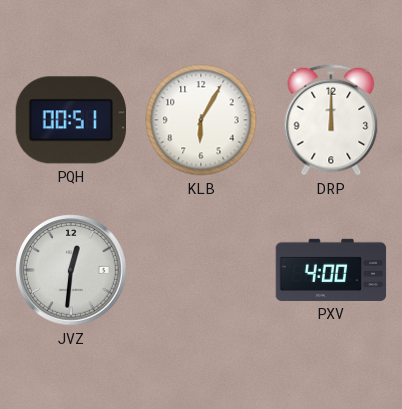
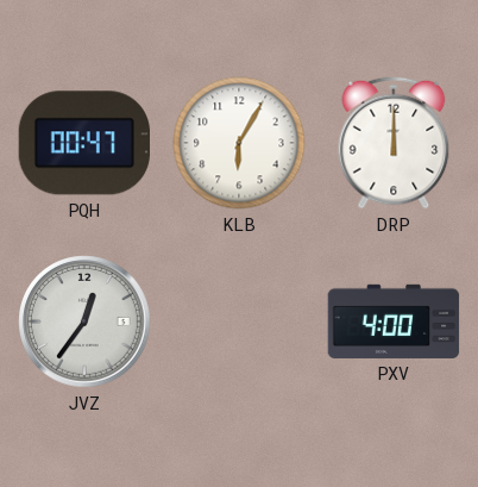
PQH: 00:51 -> 00:47 (83, 143)
JVZ: 12:31 -> 12:36 (84, 321)
